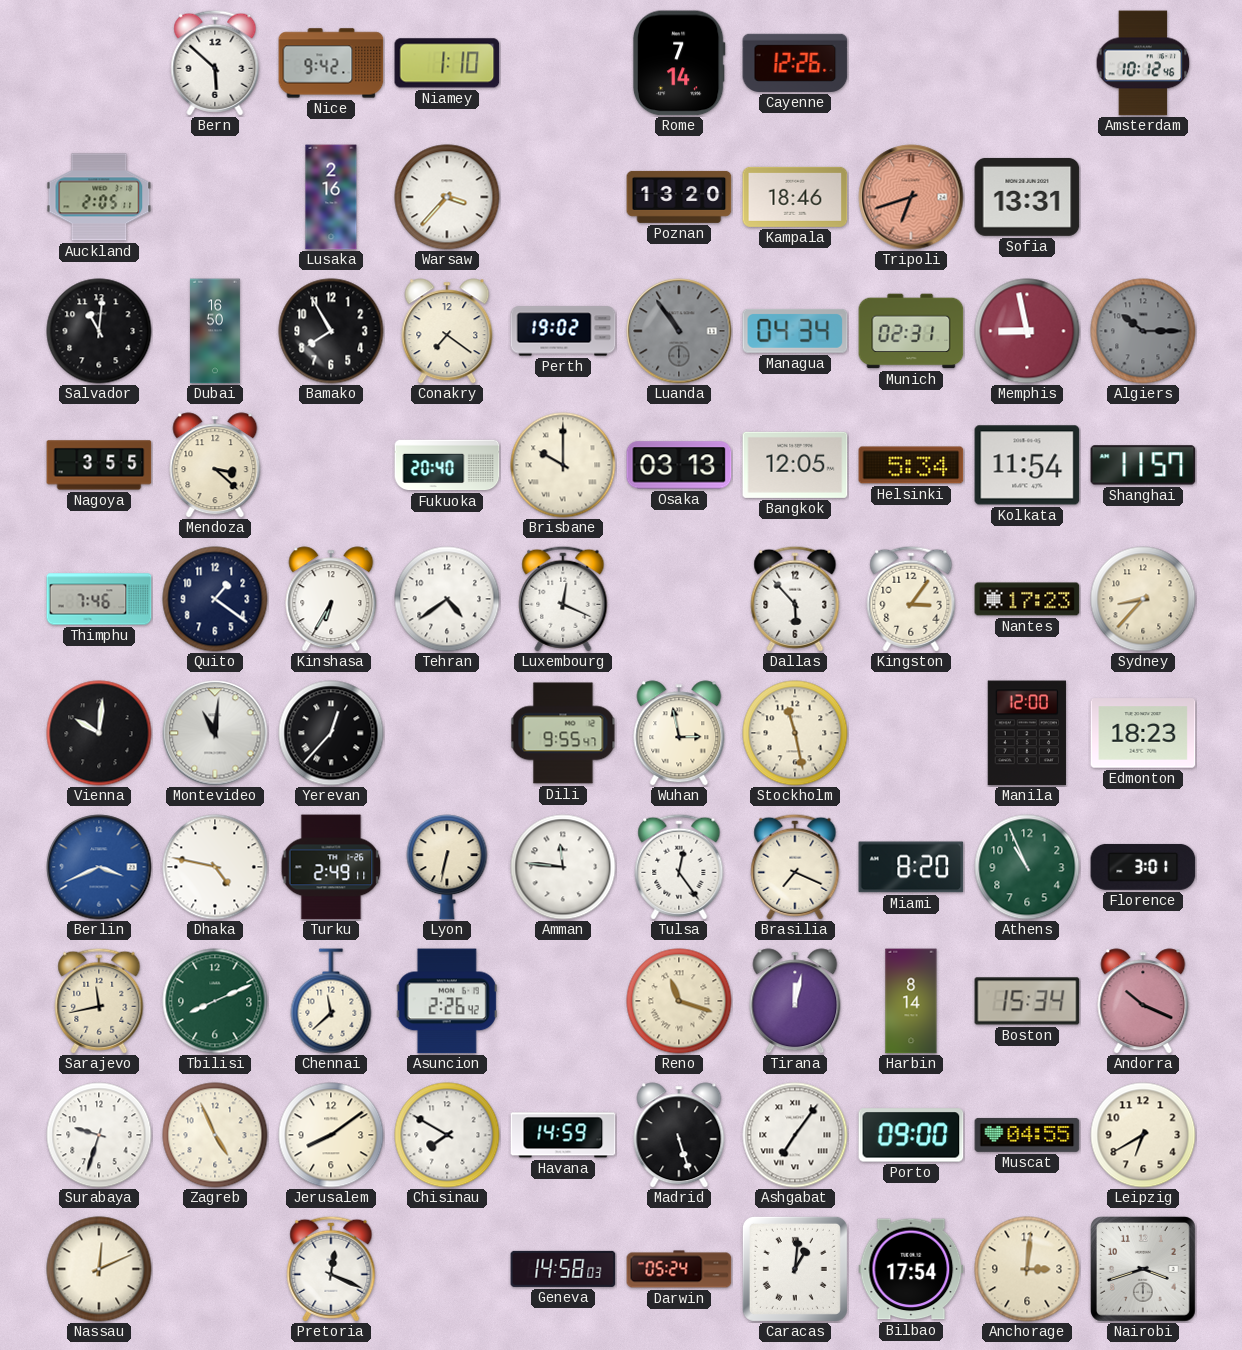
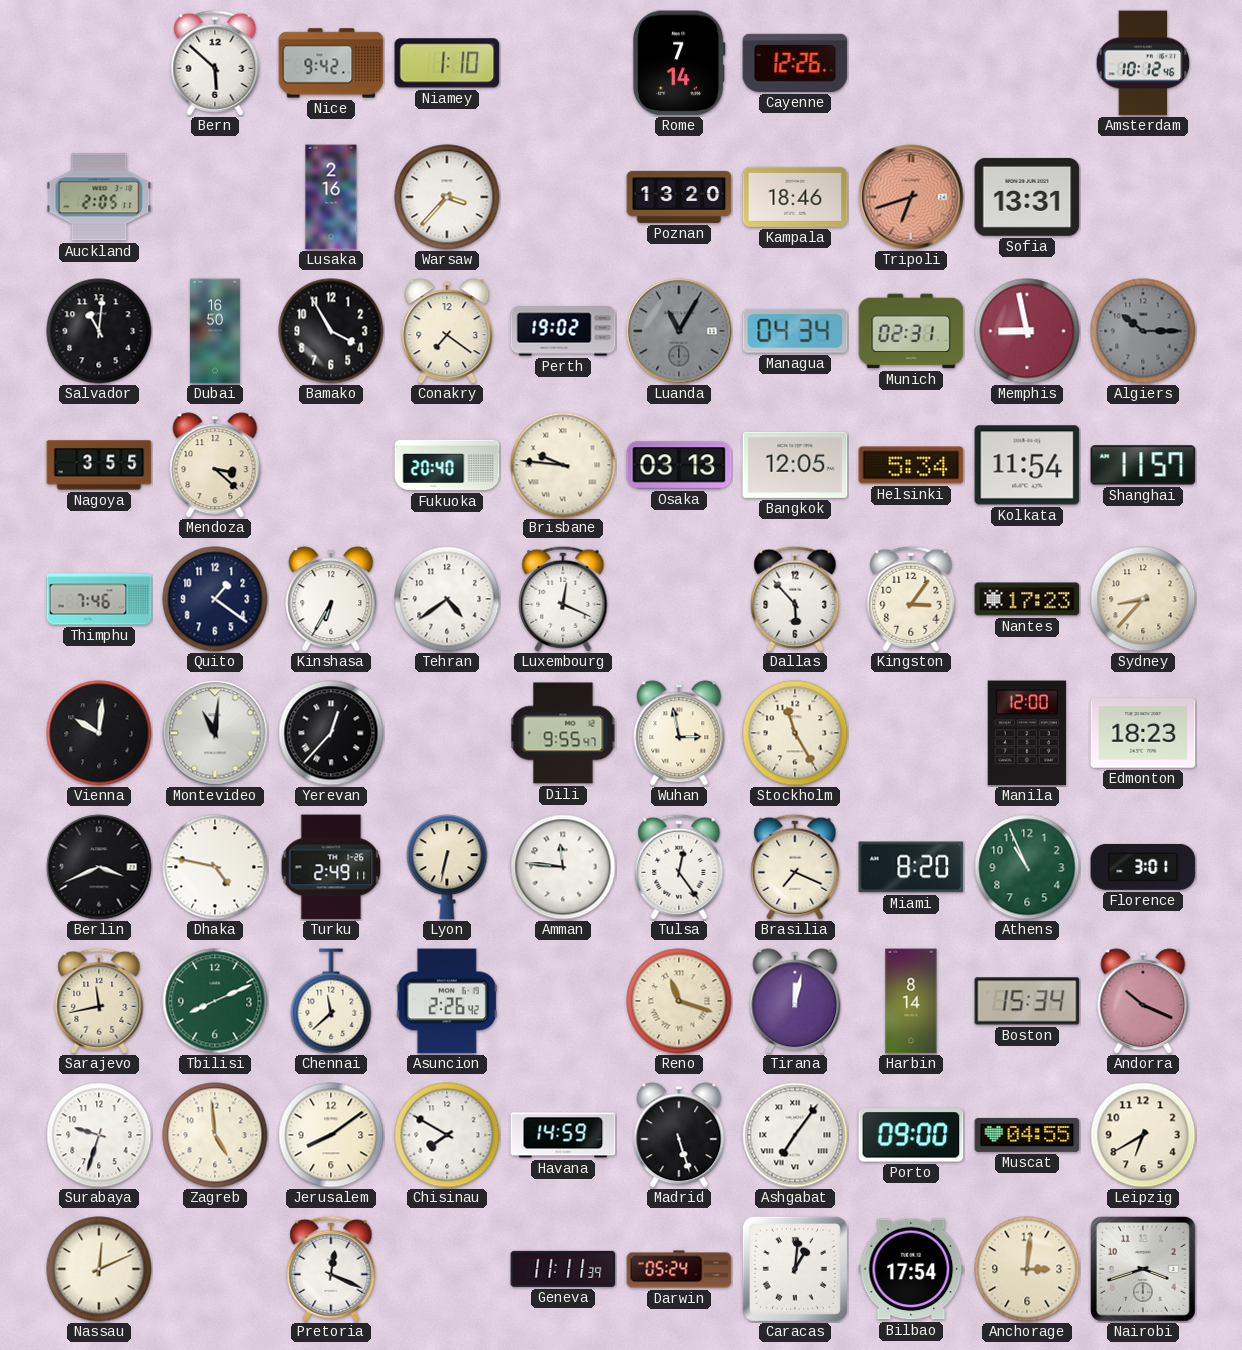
Bamako: 7:55 -> 3:55 (331, 331)
Luanda: 10:54 -> 11:05 (679, 331)
Brisbane: 10:00 -> 9:46 (563, 465)
Stockholm: 11:28 -> 11:25 (795, 733)
Berlin dial: blue -> black (99, 867)
Zagreb: 4:56 -> 4:59 (215, 1135)
Geneva: 14:58 -> 11:11 (563, 1269)
